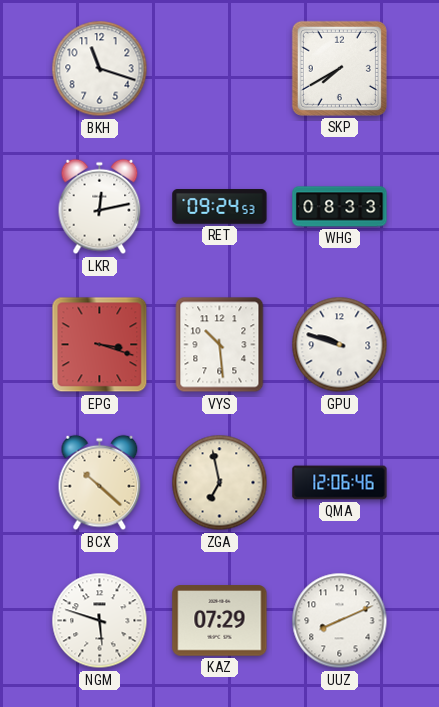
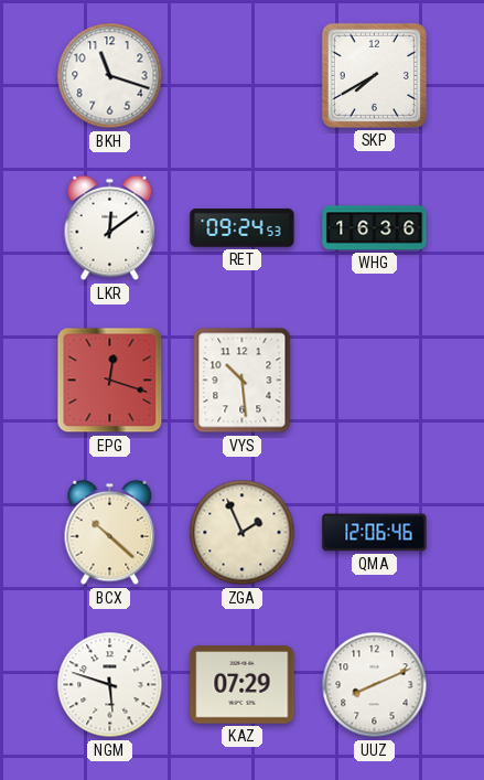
LKR: 12:13 -> 12:09 (110, 228)
WHG: 08:33 -> 16:36 (375, 228)
EPG: 3:18 -> 12:18 (110, 381)
GPU: 9:48 -> none (340, 345)
ZGA: 6:58 -> 1:56 (243, 533)
